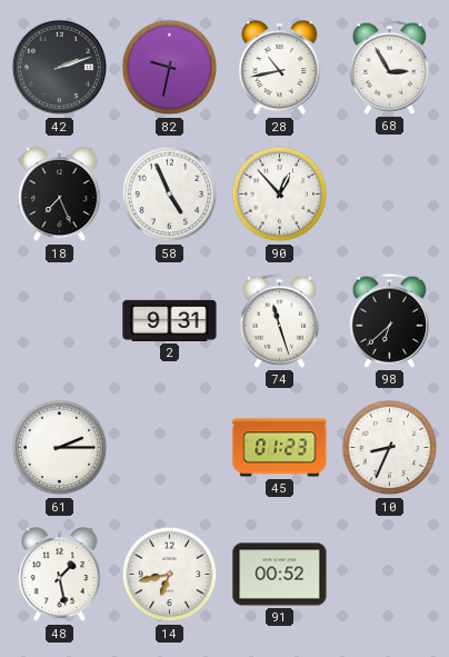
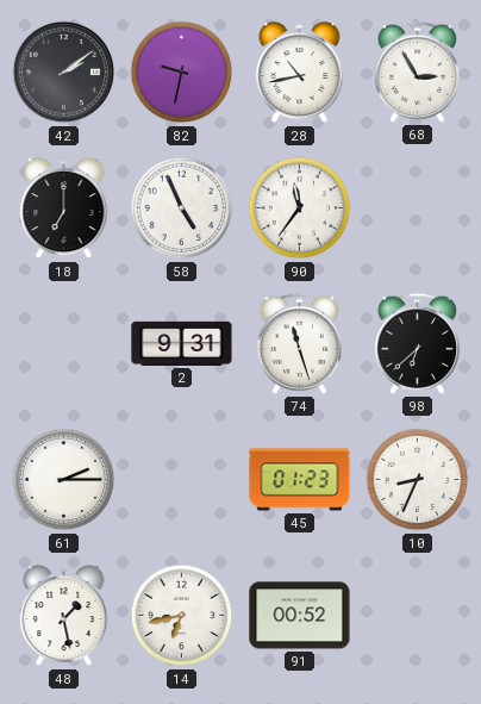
42: 2:12 -> 2:09 (64, 73)
18: 7:26 -> 7:00 (64, 208)
90: 12:53 -> 11:36 (300, 208)
